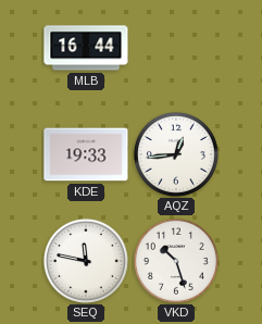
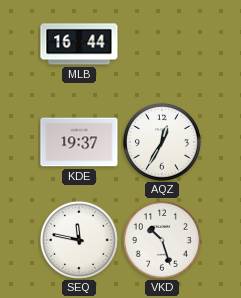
KDE: 19:33 -> 19:37 (79, 142)
AQZ: 12:44 -> 12:35 (162, 142)
